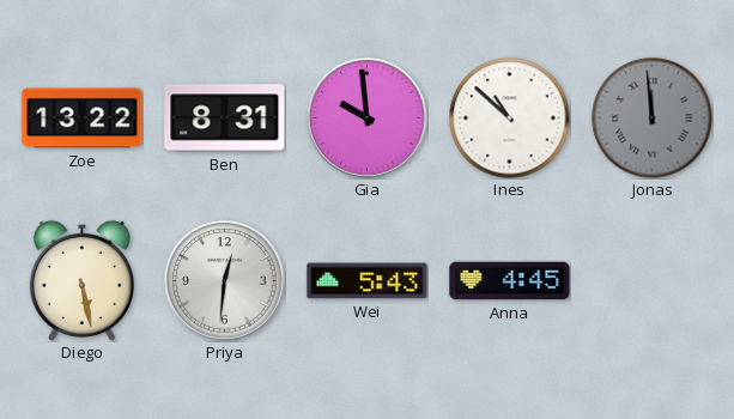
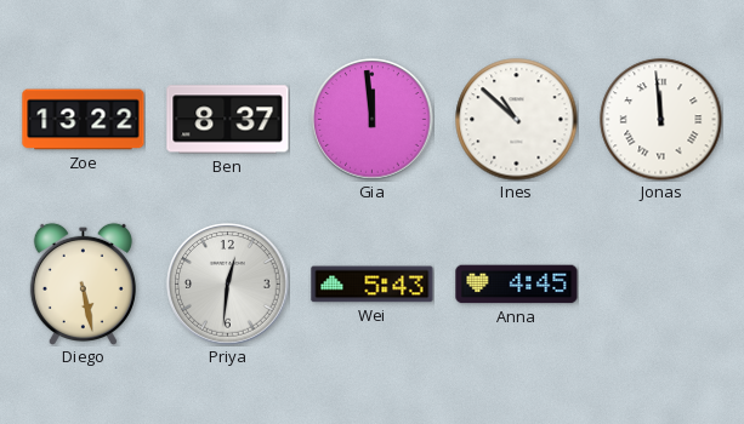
Ben: 8:31 -> 8:37 (228, 120)
Gia: 9:59 -> 11:59 (373, 120)
Jonas dial: grey -> white (661, 120)
